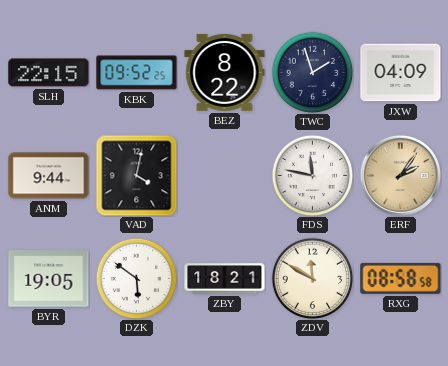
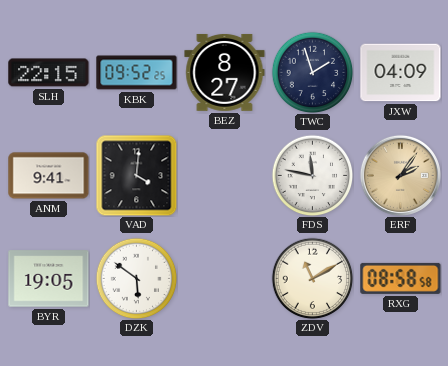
BEZ: 8:22 -> 8:27 (225, 72)
ANM: 9:44 -> 9:41 (49, 176)
VAD: 4:02 -> 4:01 (136, 175)
ZBY: 18:21 -> none (225, 279)
ZDV: 11:50 -> 11:10 (312, 278)
